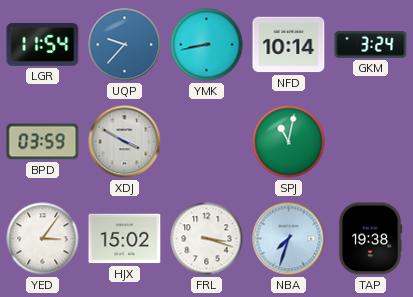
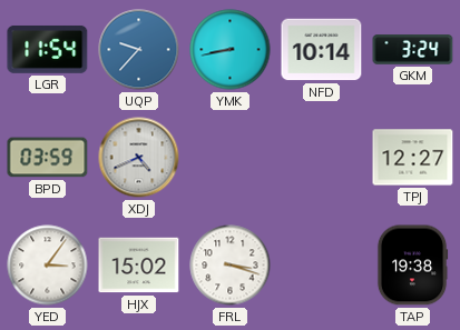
XDJ: 3:50 -> 4:41 (139, 158)
SPJ: 11:02 -> none (289, 142)
TPJ: none -> 12:27 (413, 158)
NBA: 7:33 -> none (289, 239)
